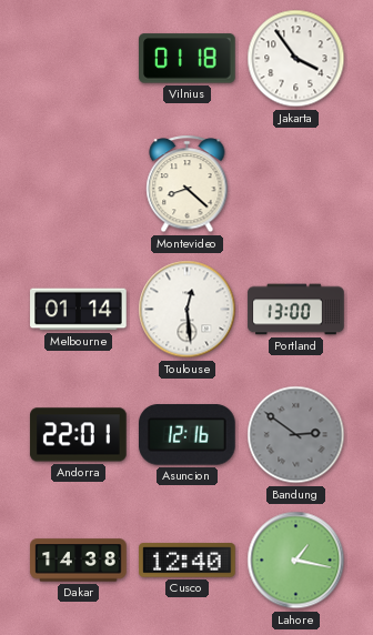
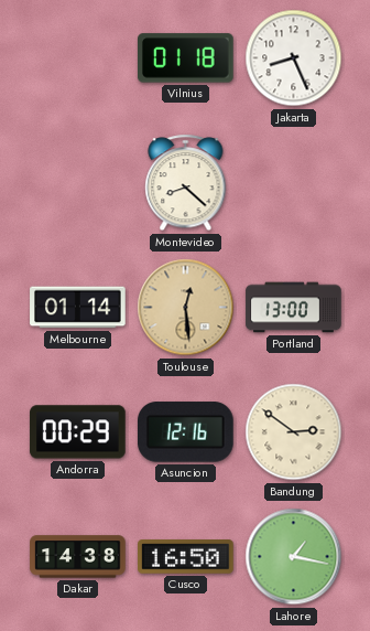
Jakarta: 3:54 -> 8:26 (294, 58)
Toulouse dial: white -> champagne (186, 308)
Andorra: 22:01 -> 00:29 (78, 432)
Bandung dial: grey -> cream (294, 432)
Cusco: 12:40 -> 16:50 (186, 557)
